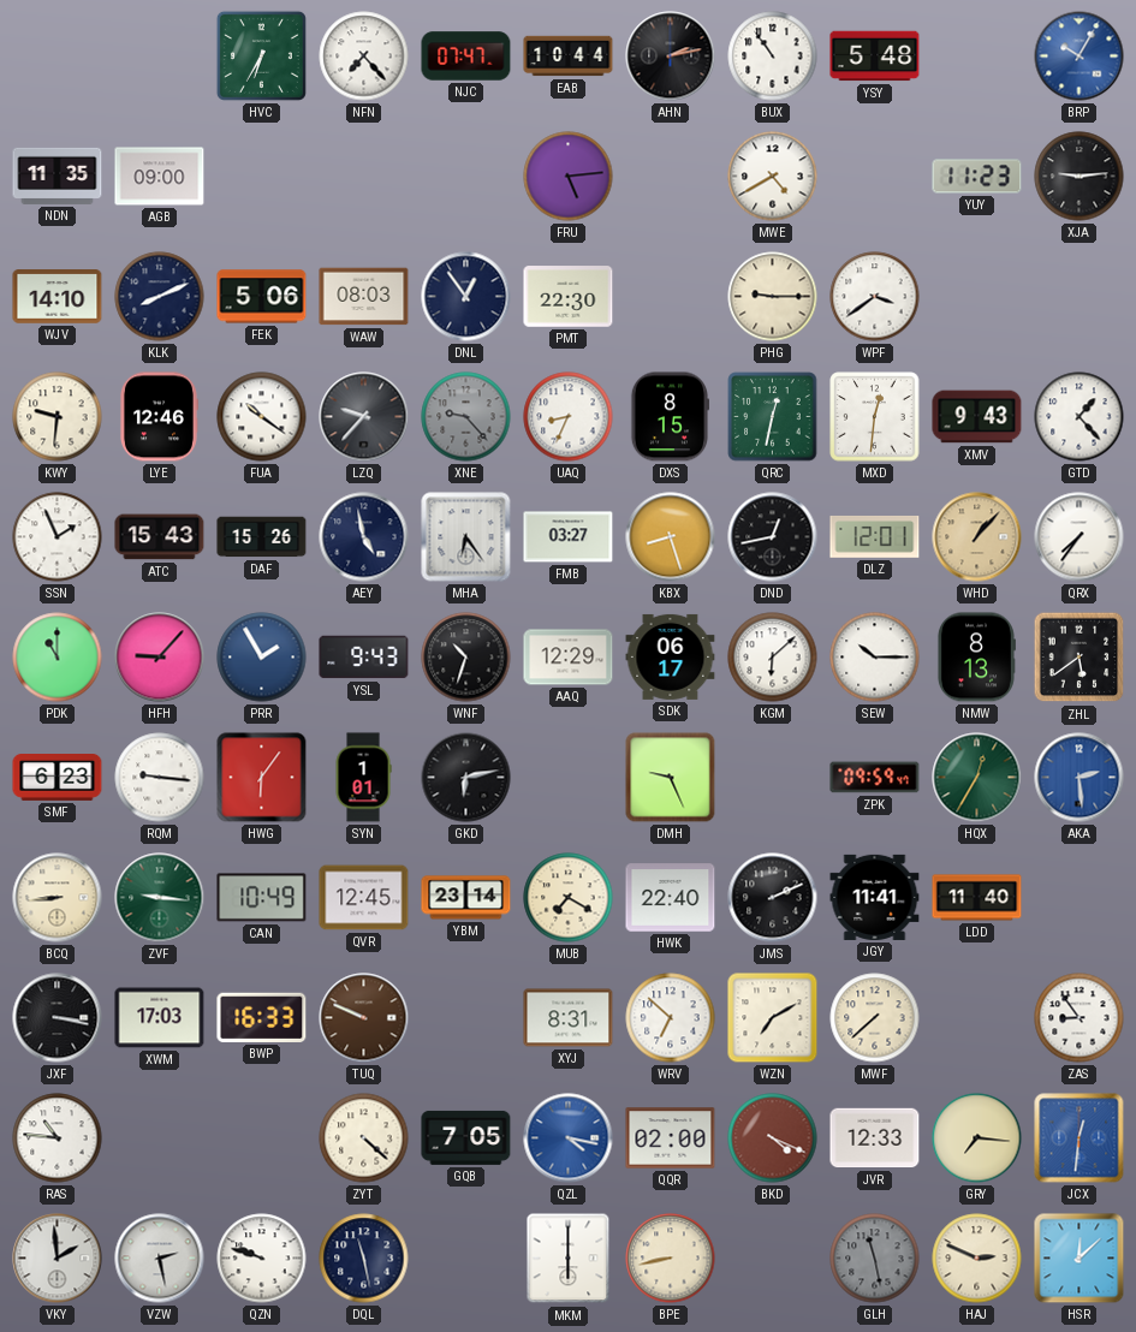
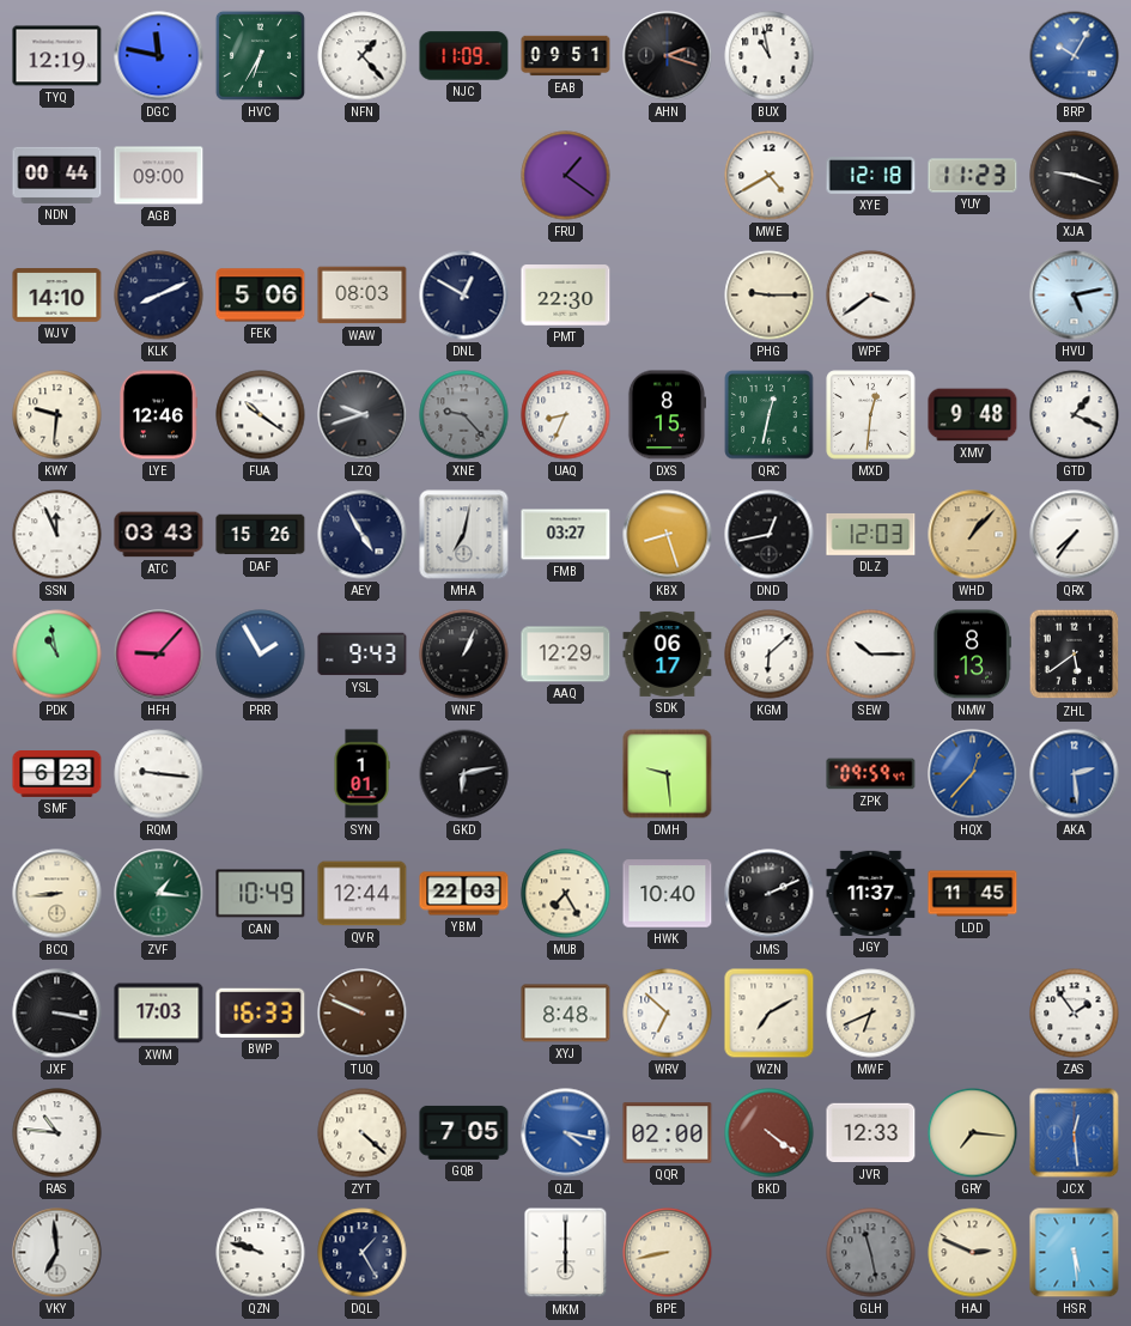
TYQ: none -> 12:19 (57, 56)
DGC: none -> 11:47 (159, 56)
NFN: 7:23 -> 1:23 (363, 56)
NJC: 07:47 -> 11:09 (464, 56)
EAB: 10:44 -> 09:51 (566, 56)
AHN: 2:13 -> 2:18 (668, 56)
BUX: 10:54 -> 10:58 (770, 56)
YSY: 5:48 -> none (875, 57)
NDN: 11:35 -> 00:44 (57, 175)
FRU: 5:14 -> 1:21 (566, 176)
XYE: none -> 12:18 (871, 176)
XJA: 9:14 -> 9:18 (1075, 176)
DNL: 12:54 -> 12:50 (464, 296)
HVU: none -> 5:13 (1075, 296)
LZQ: 9:37 -> 9:42 (363, 415)
XMV: 9:43 -> 9:48 (973, 415)
GTD: 1:23 -> 1:19 (1075, 415)
SSN: 1:56 -> 11:56 (57, 535)
ATC: 15:43 -> 03:43 (159, 535)
AEY: 4:58 -> 4:55 (363, 535)
MHA: 6:24 -> 7:02 (464, 535)
DLZ: 12:01 -> 12:03 (871, 534)
PDK: 11:00 -> 10:58 (57, 655)
WNF: 10:33 -> 1:04 (464, 655)
HWG: 6:06 -> none (262, 778)
DMH: 9:26 -> 9:29 (668, 774)
HQX: 12:35 -> 12:37 (973, 774)
HQX dial: green -> blue (973, 774)
ZVF: 9:16 -> 1:16 (159, 894)
QVR: 12:45 -> 12:44 (363, 894)
YBM: 23:14 -> 22:03 (464, 894)
MUB: 7:20 -> 7:25 (566, 894)
HWK: 22:40 -> 10:40 (668, 894)
JGY: 11:41 -> 11:37 (871, 893)
LDD: 11:40 -> 11:45 (973, 894)
XYJ: 8:31 -> 8:48 (566, 1014)
MWF: 7:38 -> 6:41 (871, 1014)
ZAS: 8:54 -> 1:54 (1075, 1014)
BKD: 4:19 -> 4:21 (770, 1133)
JCX: 12:31 -> 12:29 (1075, 1133)
VKY: 1:59 -> 6:59 (57, 1253)
VZW: 2:28 -> none (160, 1259)
DQL: 11:28 -> 1:25 (363, 1253)
HSR: 12:08 -> 5:29 (1075, 1253)
